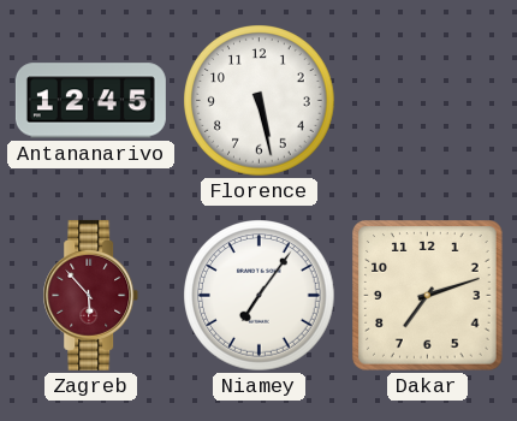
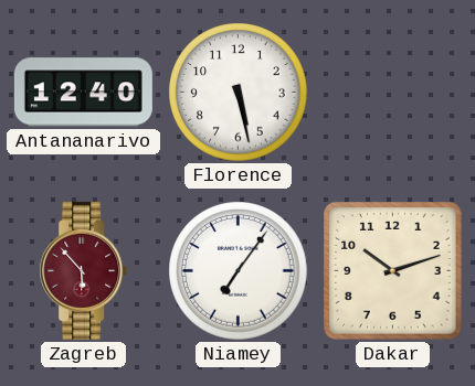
Antananarivo: 12:45 -> 12:40 (83, 93)
Dakar: 7:12 -> 10:12 (393, 271)
